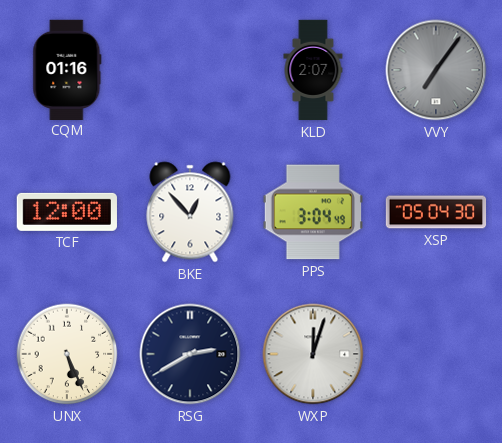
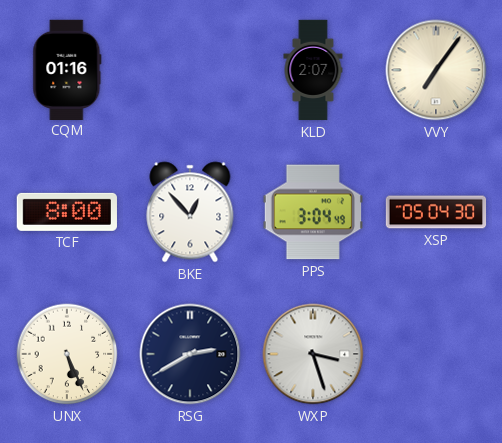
VVY dial: grey -> cream (436, 70)
TCF: 12:00 -> 8:00 (67, 212)
WXP: 12:03 -> 3:27 (313, 354)
